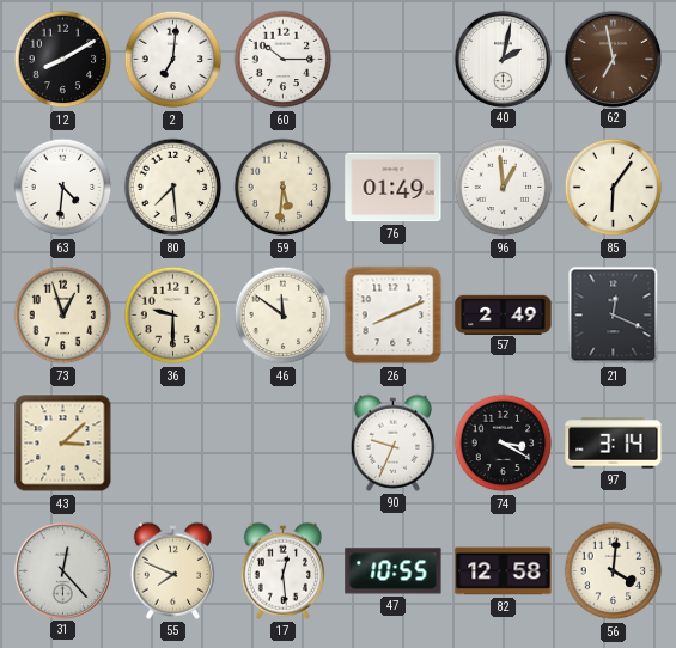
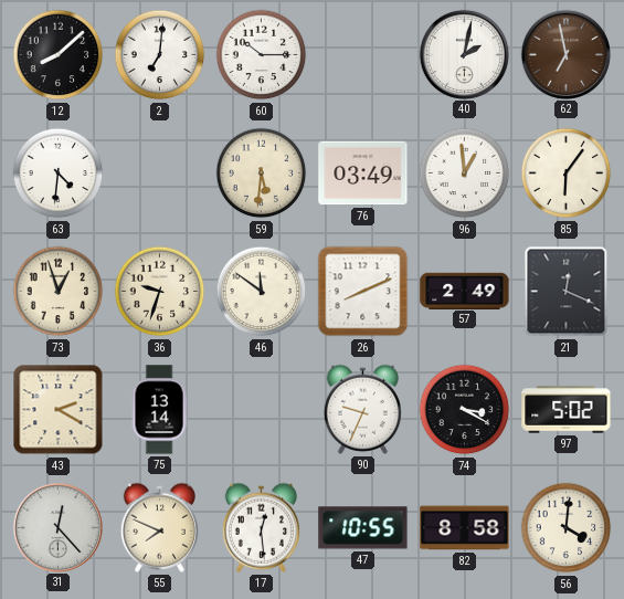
12: 8:10 -> 8:08 (59, 55)
80: 7:29 -> none (173, 188)
76: 01:49 -> 03:49 (363, 174)
36: 9:30 -> 9:33 (160, 292)
43: 3:08 -> 2:20 (59, 410)
75: none -> 13:14 (159, 410)
97: 3:14 -> 5:02 (567, 410)
82: 12:58 -> 8:58 (465, 528)
